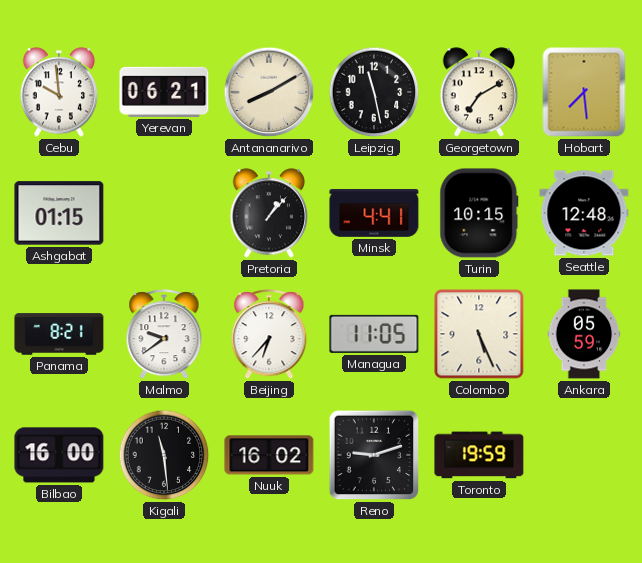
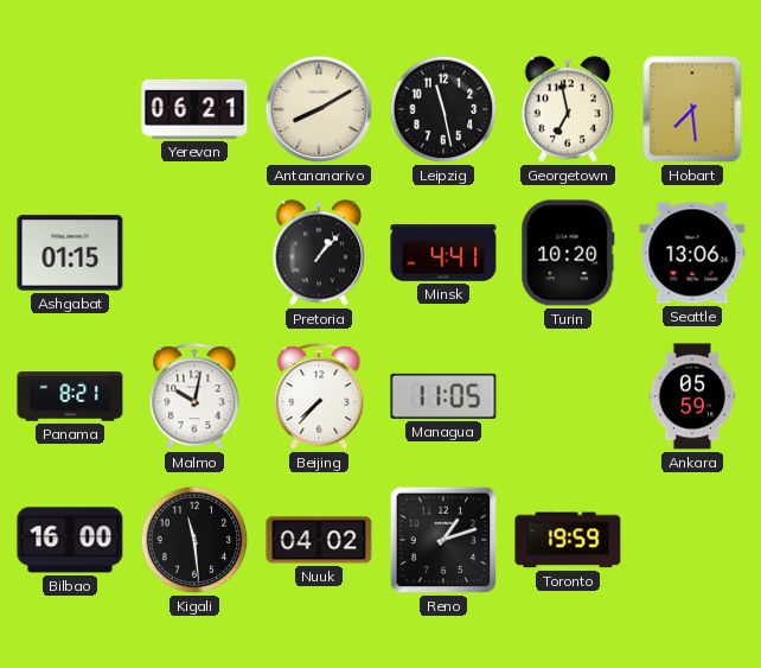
Cebu: 9:59 -> none (59, 92)
Georgetown: 7:10 -> 6:58 (568, 109)
Turin: 10:15 -> 10:20 (568, 253)
Seattle: 12:48 -> 13:06 (692, 253)
Malmo: 9:39 -> 10:02 (194, 397)
Beijing: 6:37 -> 7:37 (319, 397)
Colombo: 5:26 -> none (479, 334)
Nuuk: 16:02 -> 04:02 (319, 540)
Reno: 9:12 -> 1:12 (443, 540)
